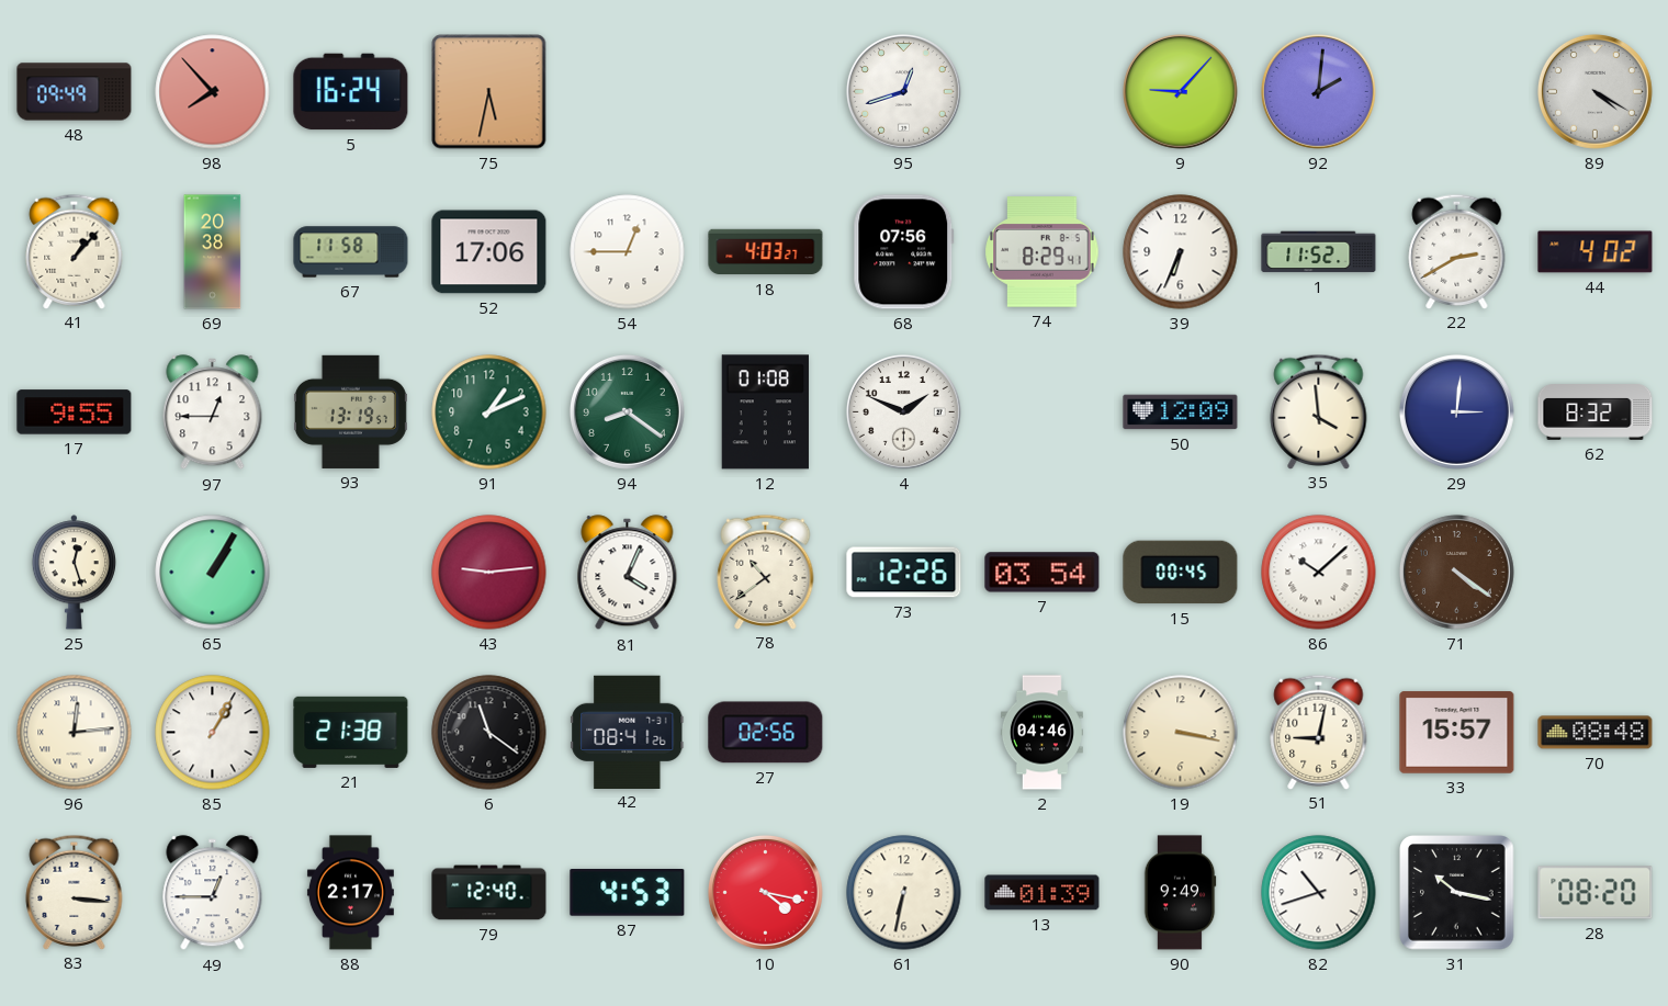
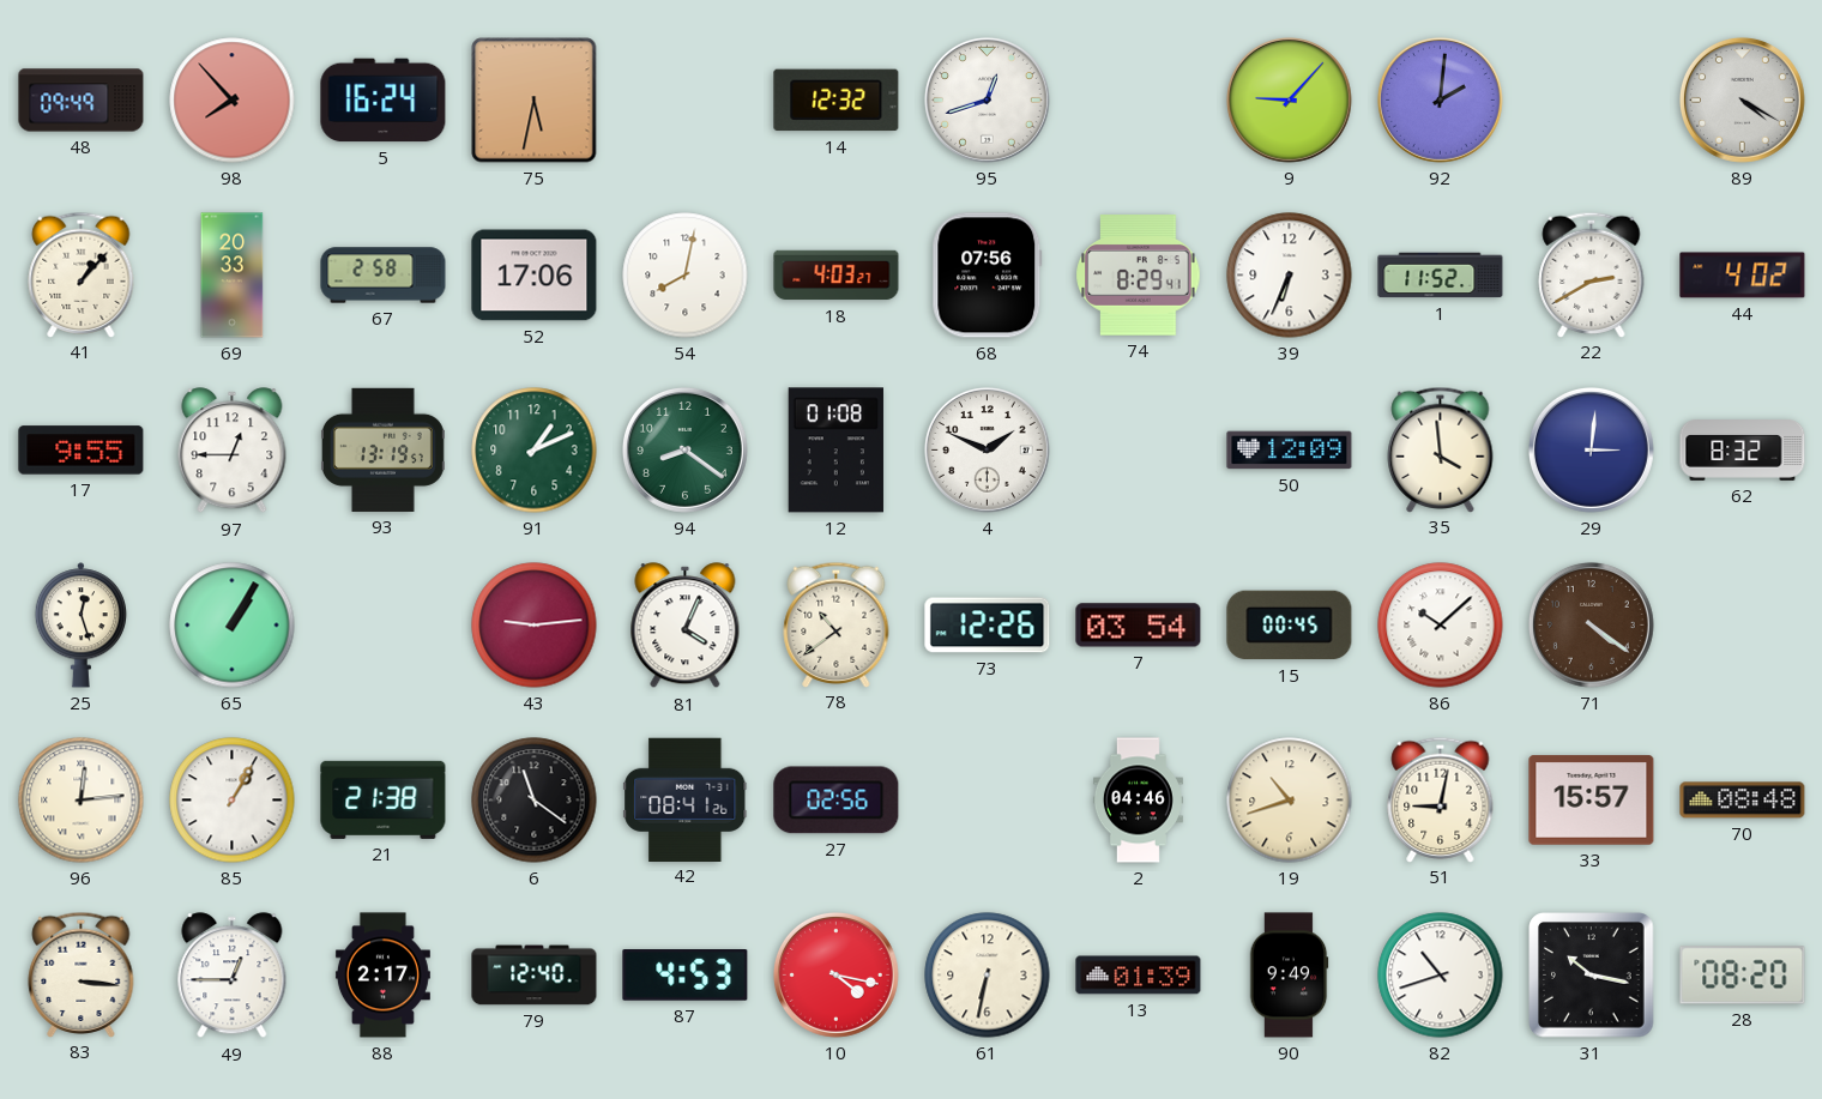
14: none -> 12:32 (837, 101)
69: 20:38 -> 20:33 (233, 276)
67: 11:58 -> 2:58 (384, 276)
54: 12:45 -> 8:02 (686, 276)
19: 3:17 -> 10:42 (1290, 801)
